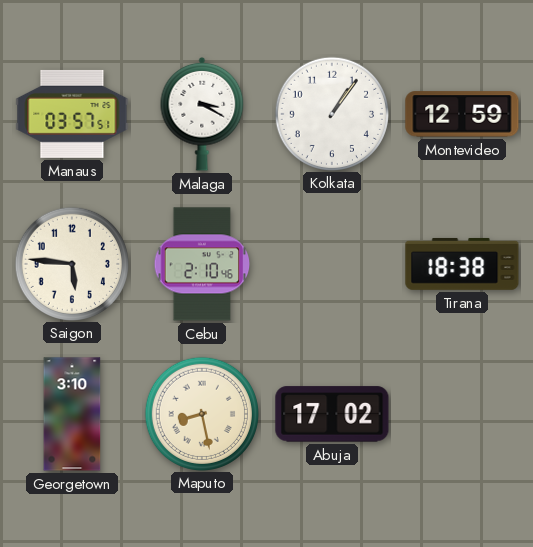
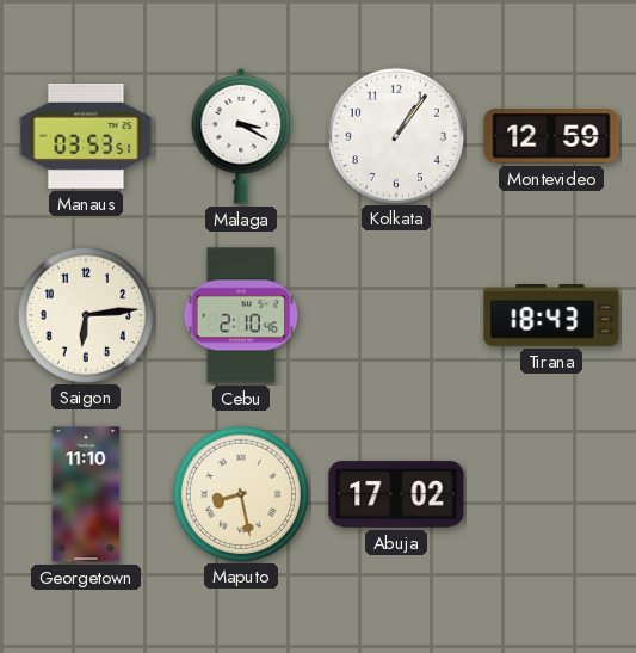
Manaus: 03:57 -> 03:53 (86, 136)
Saigon: 5:46 -> 6:14 (85, 314)
Tirana: 18:38 -> 18:43 (551, 315)
Georgetown: 3:10 -> 11:10 (86, 494)
